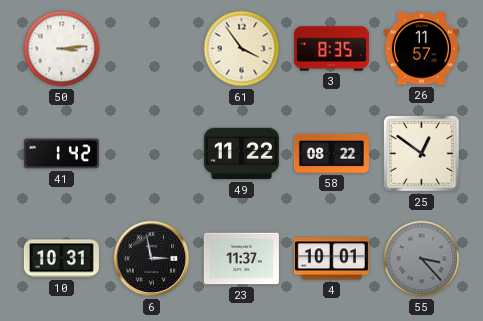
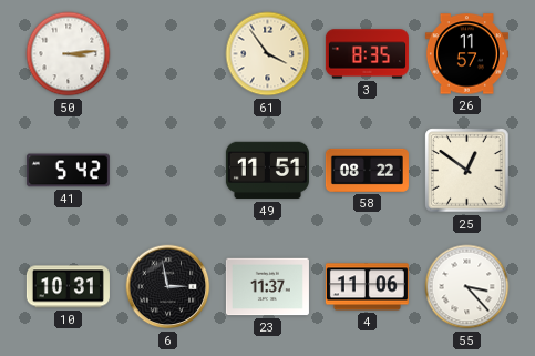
41: 1:42 -> 5:42 (68, 171)
49: 11:22 -> 11:51 (267, 171)
4: 10:01 -> 11:06 (367, 287)
55 dial: grey -> white (467, 287)
